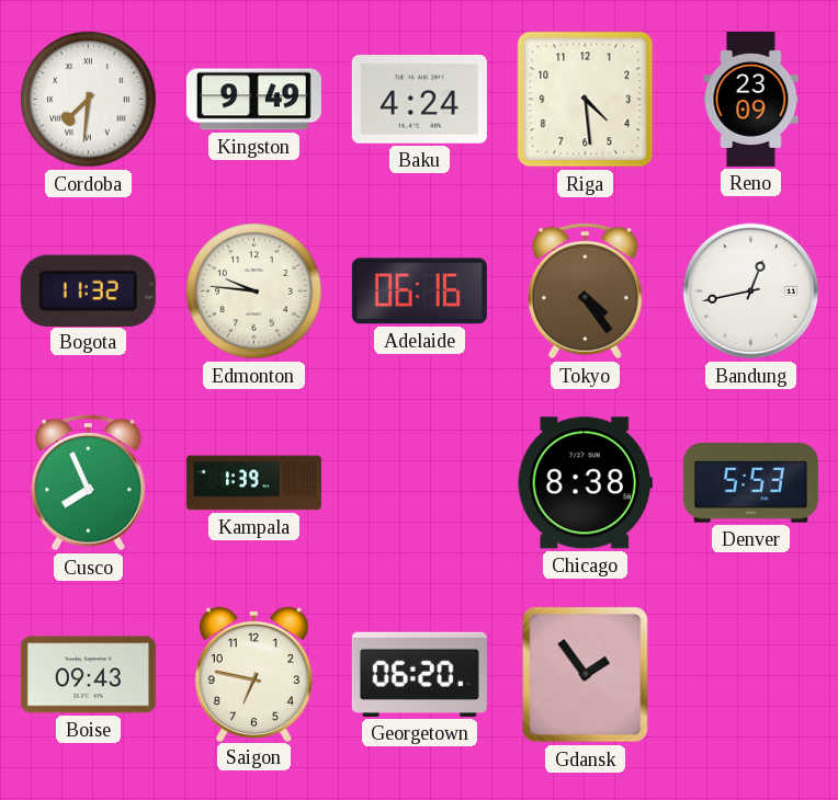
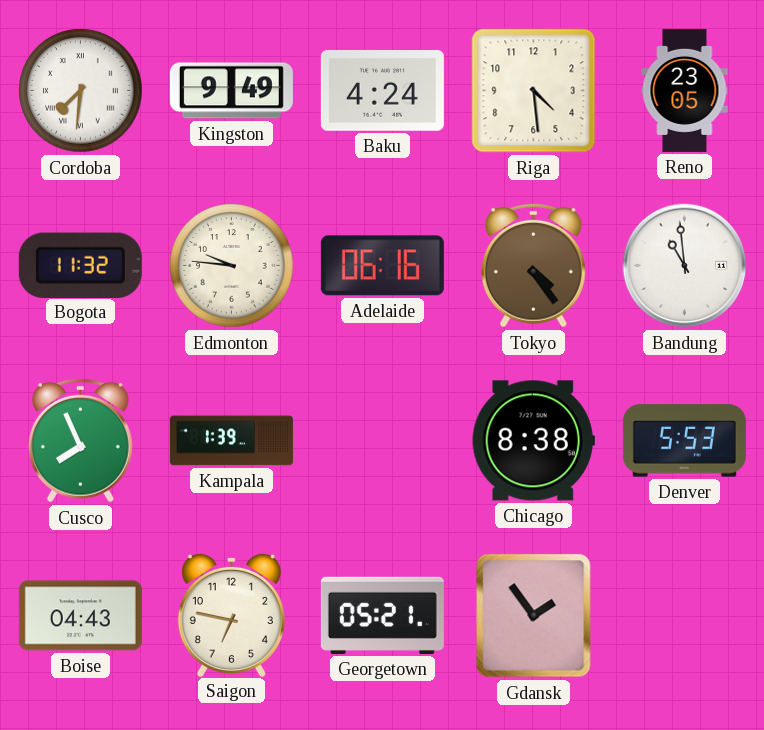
Reno: 23:09 -> 23:05 (685, 90)
Bandung: 12:43 -> 10:59 (685, 266)
Boise: 09:43 -> 04:43 (80, 616)
Georgetown: 06:20 -> 05:21 (382, 615)
